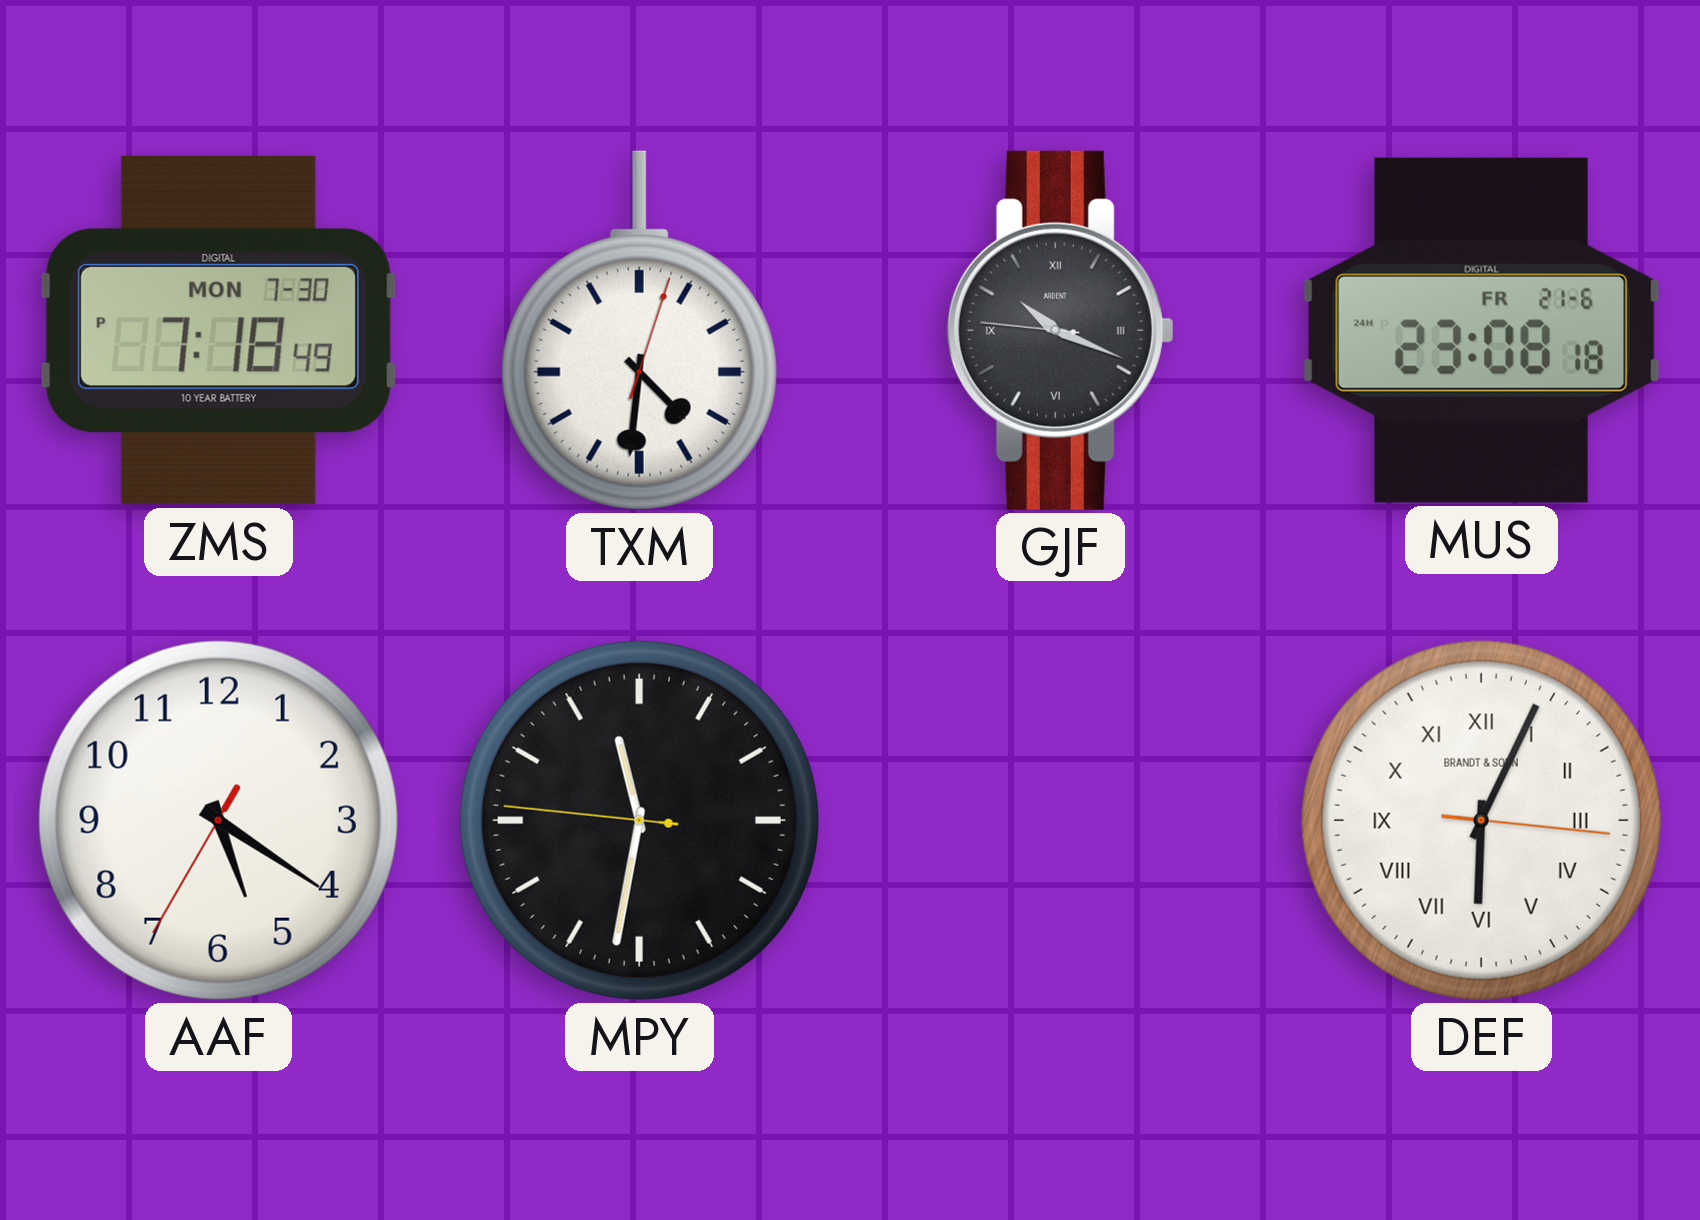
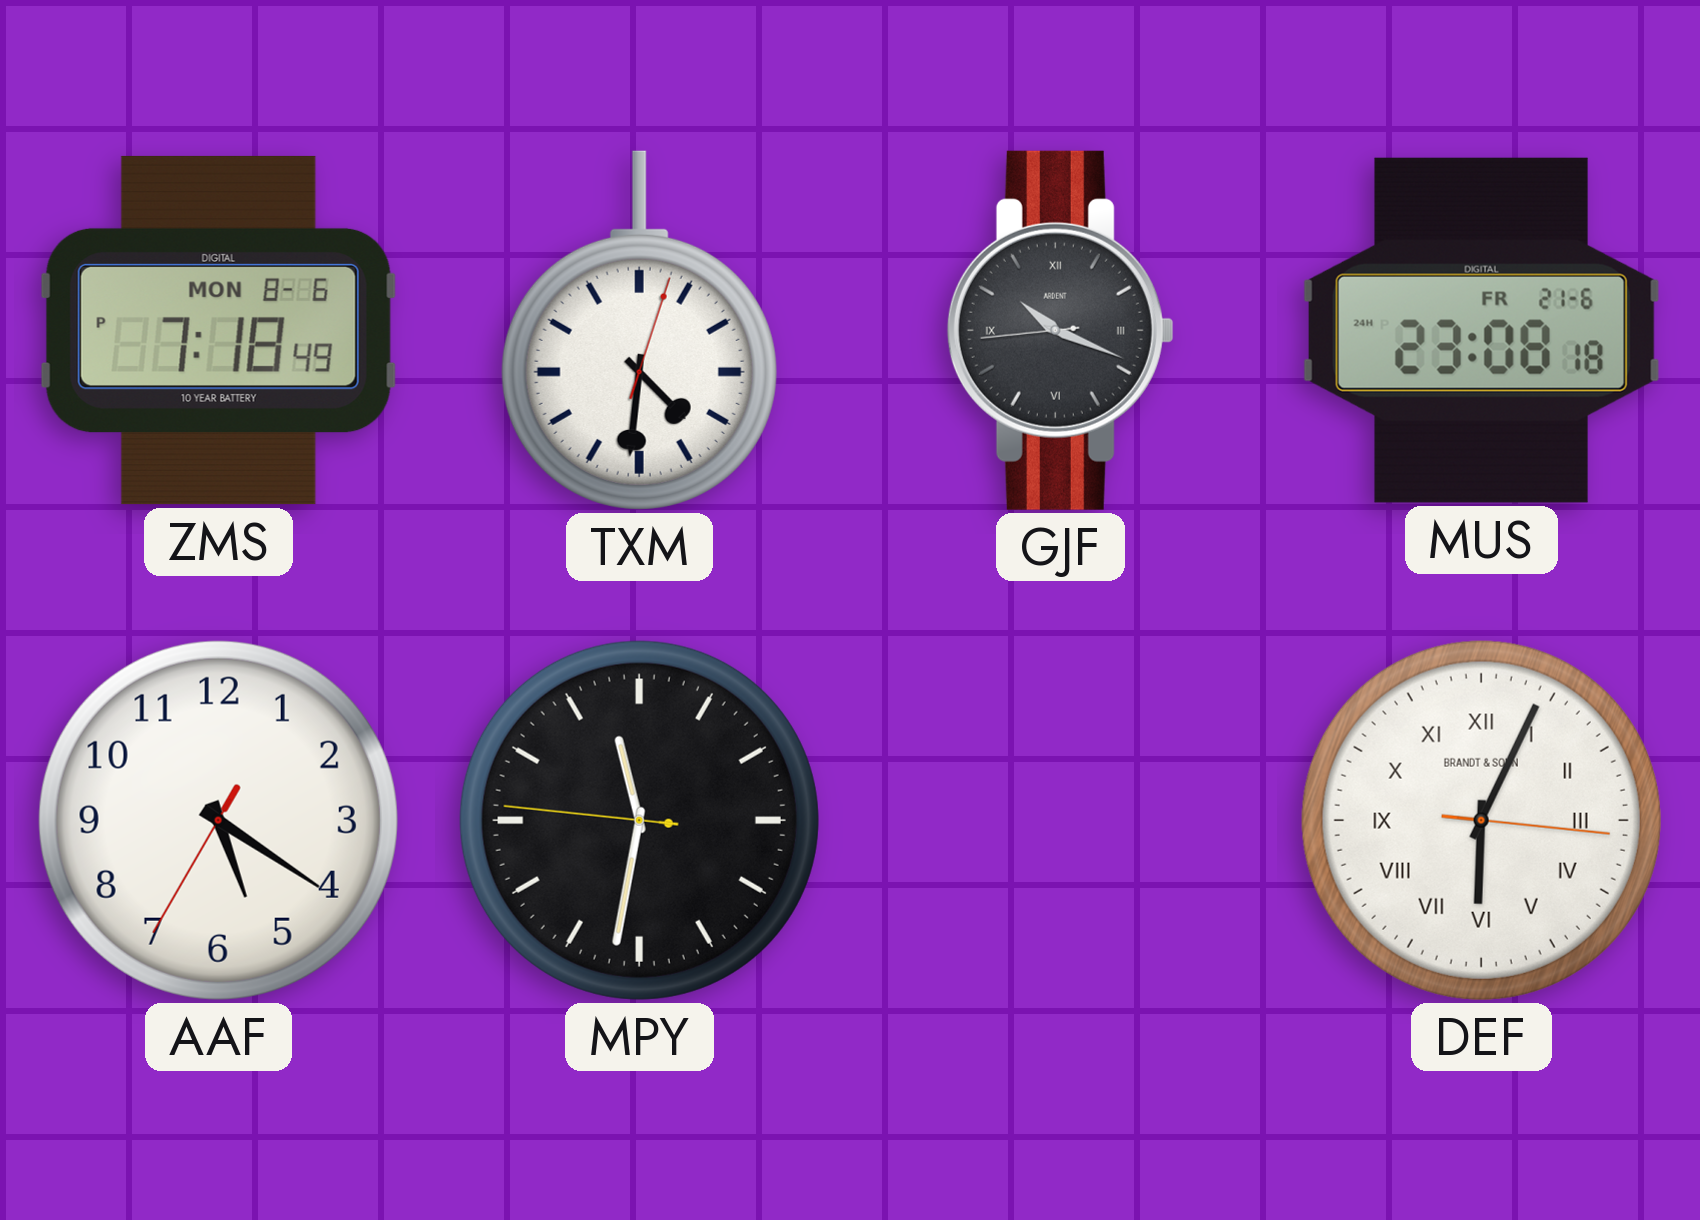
ZMS date: MON 7-30 -> MON 8-6 (218, 330)
GJF: 10:18:46 -> 10:18:44 (1060, 330)
